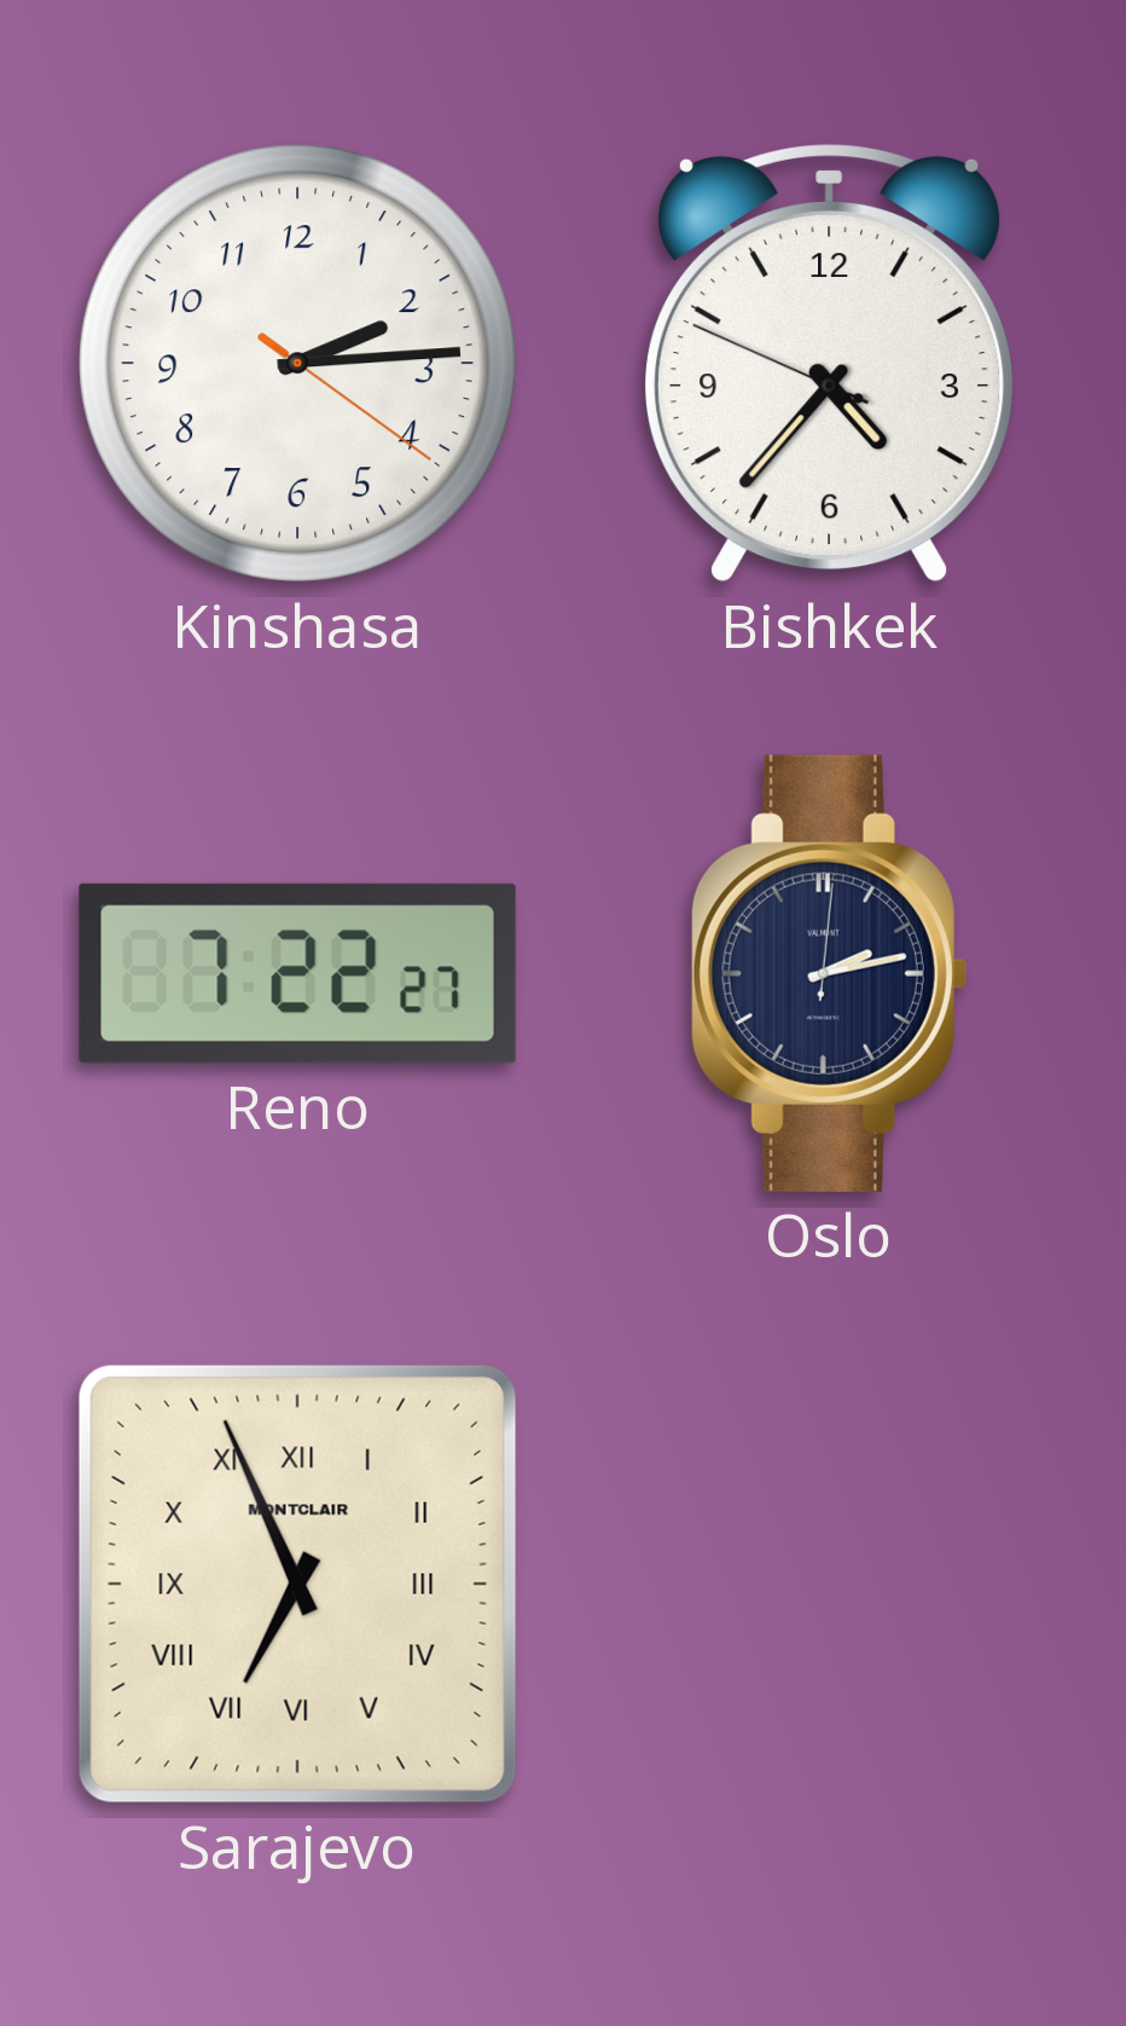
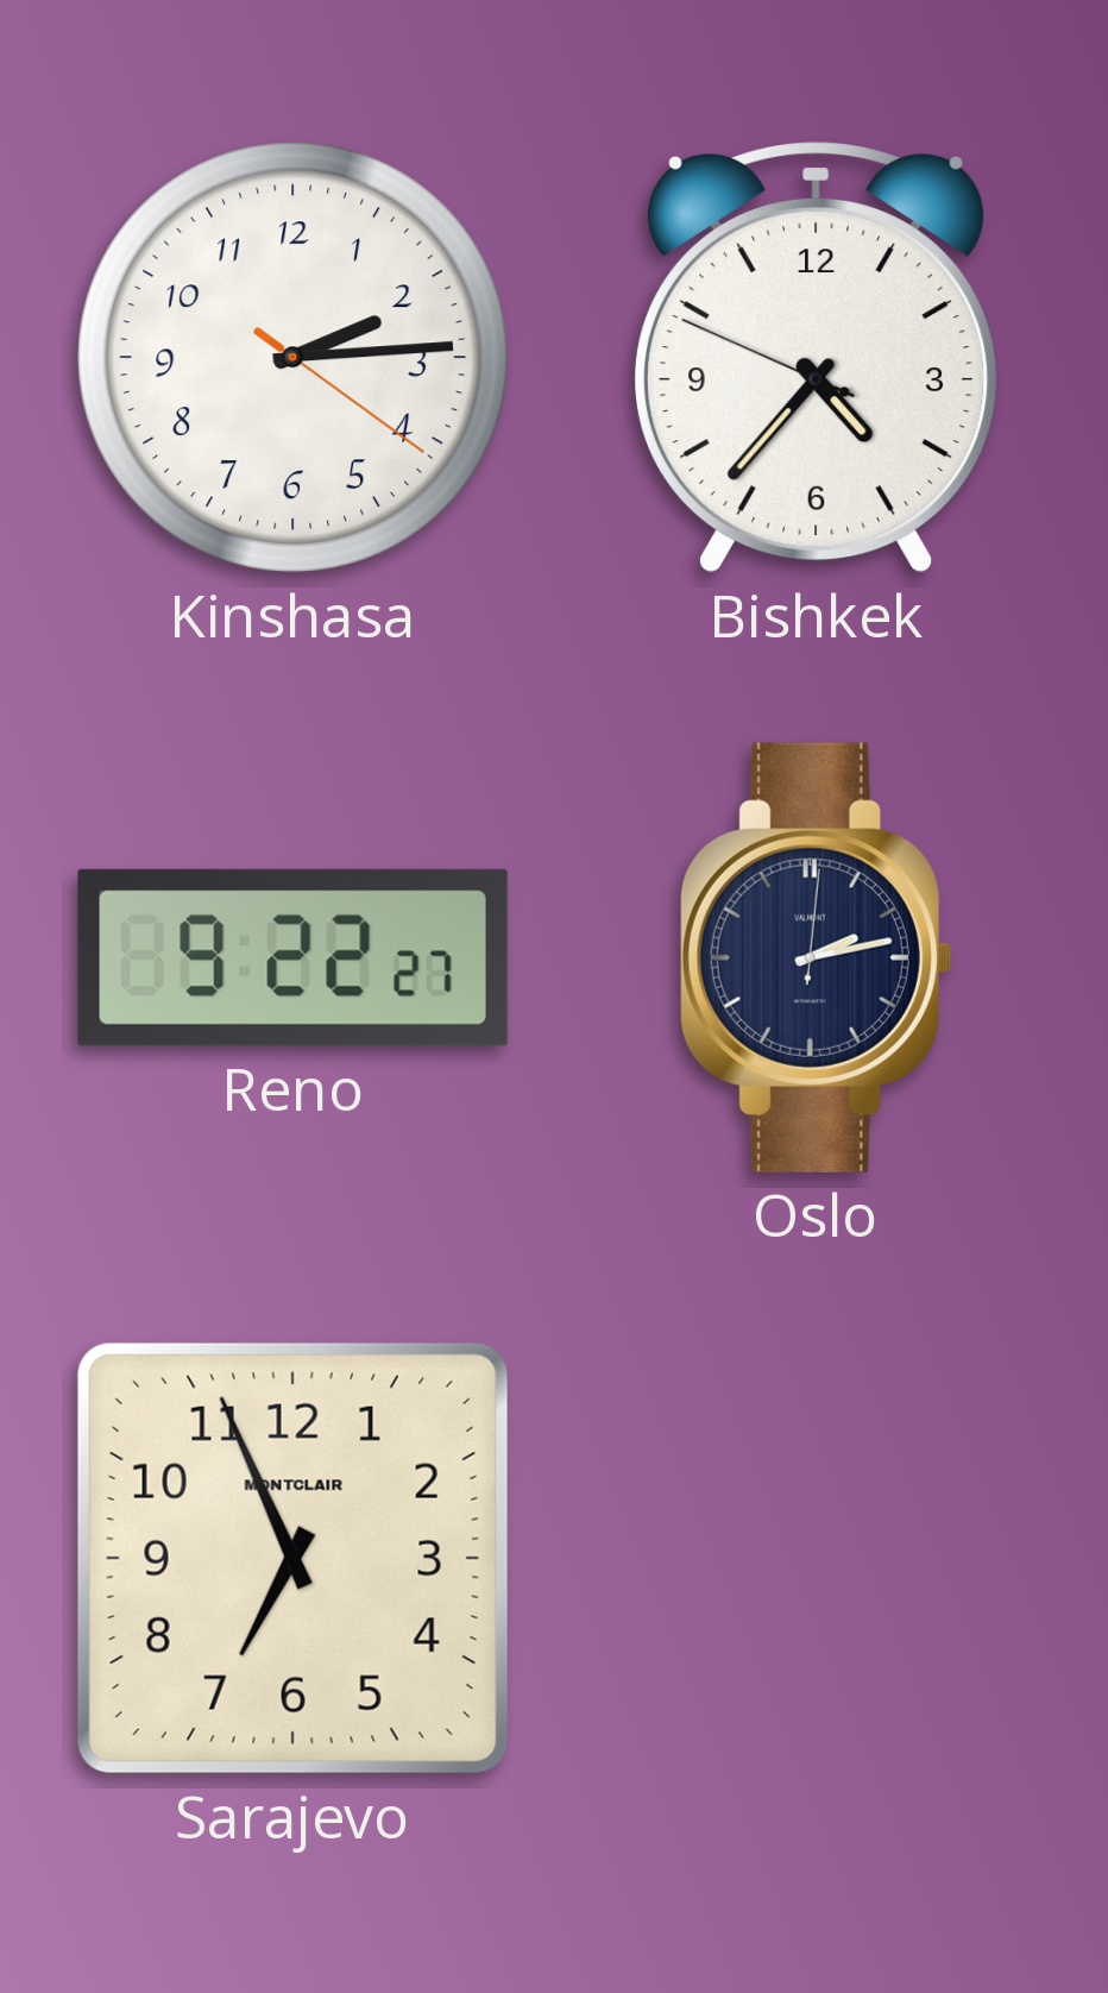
Reno: 7:22 -> 9:22 (292, 957)
Sarajevo numerals: Roman -> Arabic (292, 1558)
